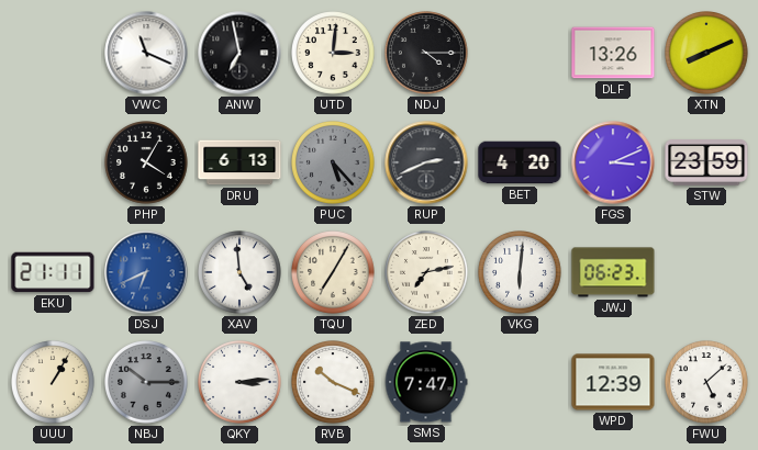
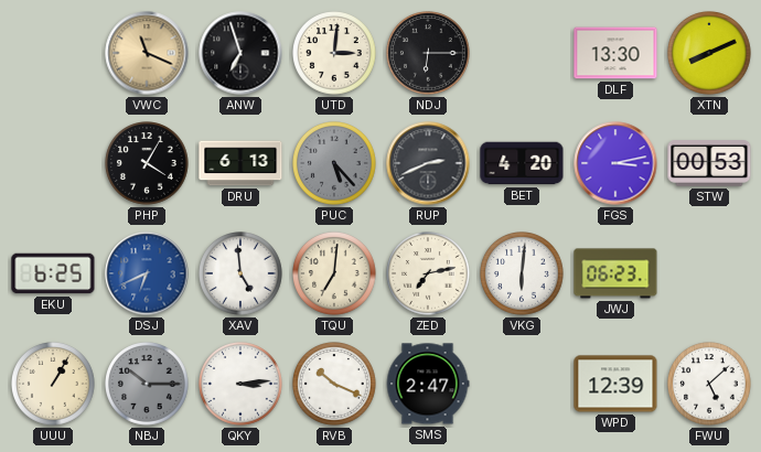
VWC dial: white -> champagne (147, 53)
ANW: 6:58 -> 6:57 (240, 53)
NDJ: 4:15 -> 6:15 (428, 53)
DLF: 13:26 -> 13:30 (615, 53)
FGS: 3:11 -> 3:13 (615, 163)
STW: 23:59 -> 00:53 (709, 163)
EKU: 21:11 -> 6:25 (53, 273)
TQU: 7:05 -> 7:01 (334, 273)
SMS: 7:47 -> 2:47 (428, 384)
